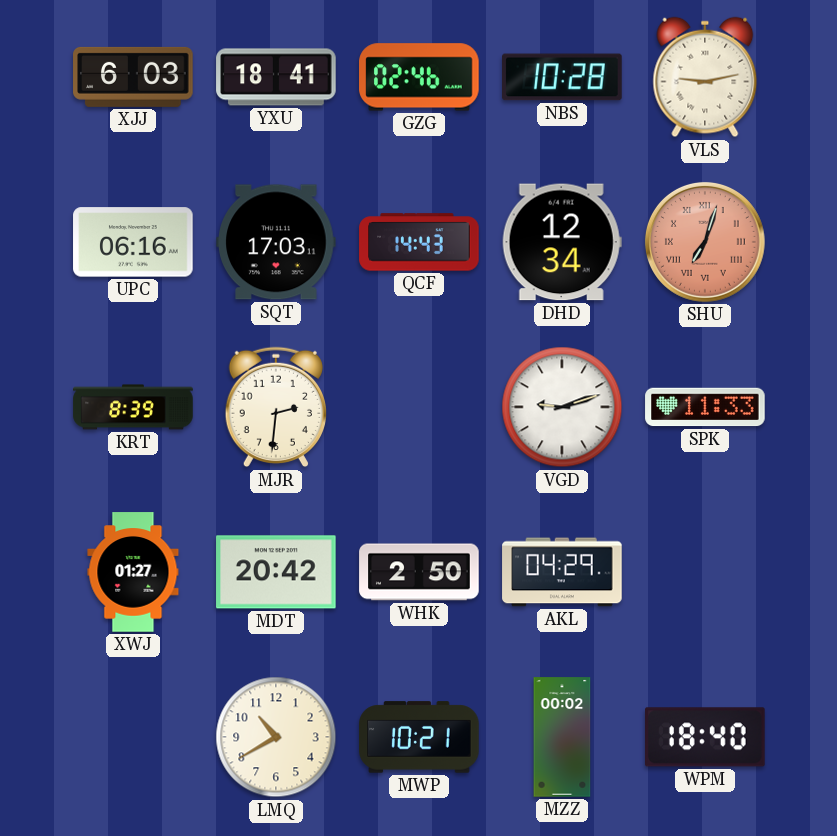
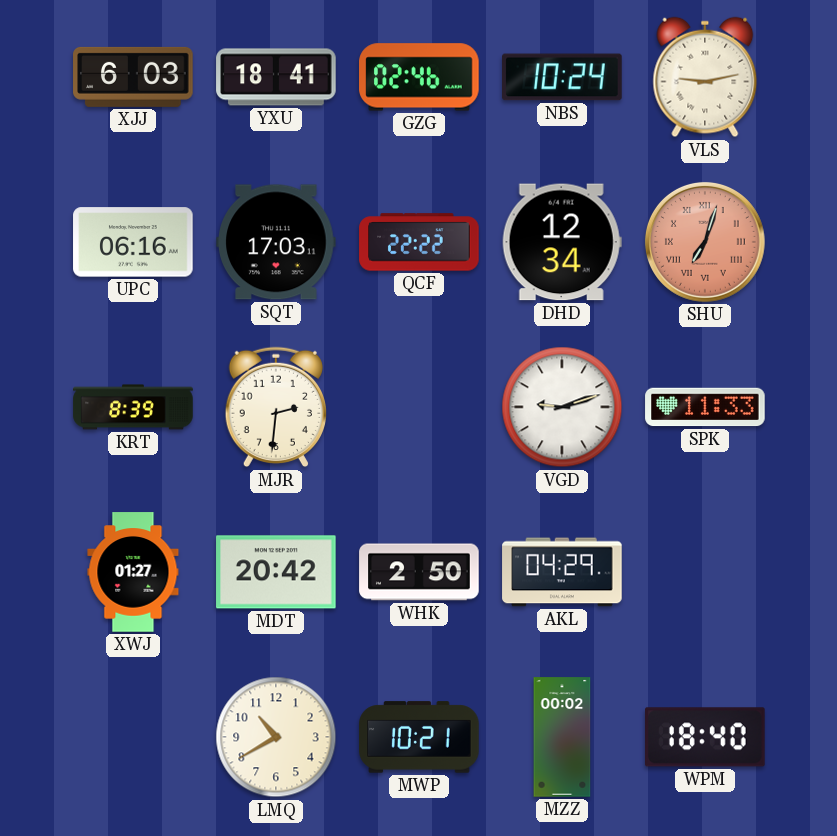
NBS: 10:28 -> 10:24 (562, 77)
QCF: 14:43 -> 22:22 (419, 242)
